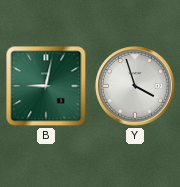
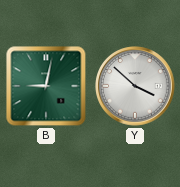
Y: 3:57 -> 3:52 (135, 86)
